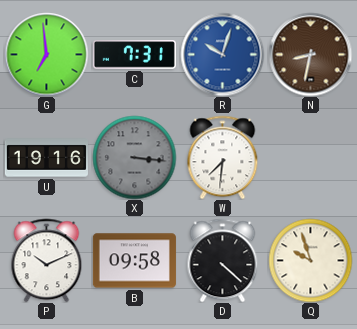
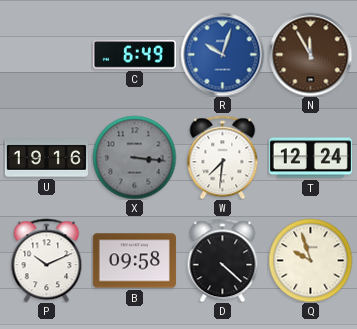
G: 6:59 -> none (46, 54)
C: 7:31 -> 6:49 (134, 55)
N: 8:32 -> 11:55 (310, 54)
T: none -> 12:24 (310, 158)
